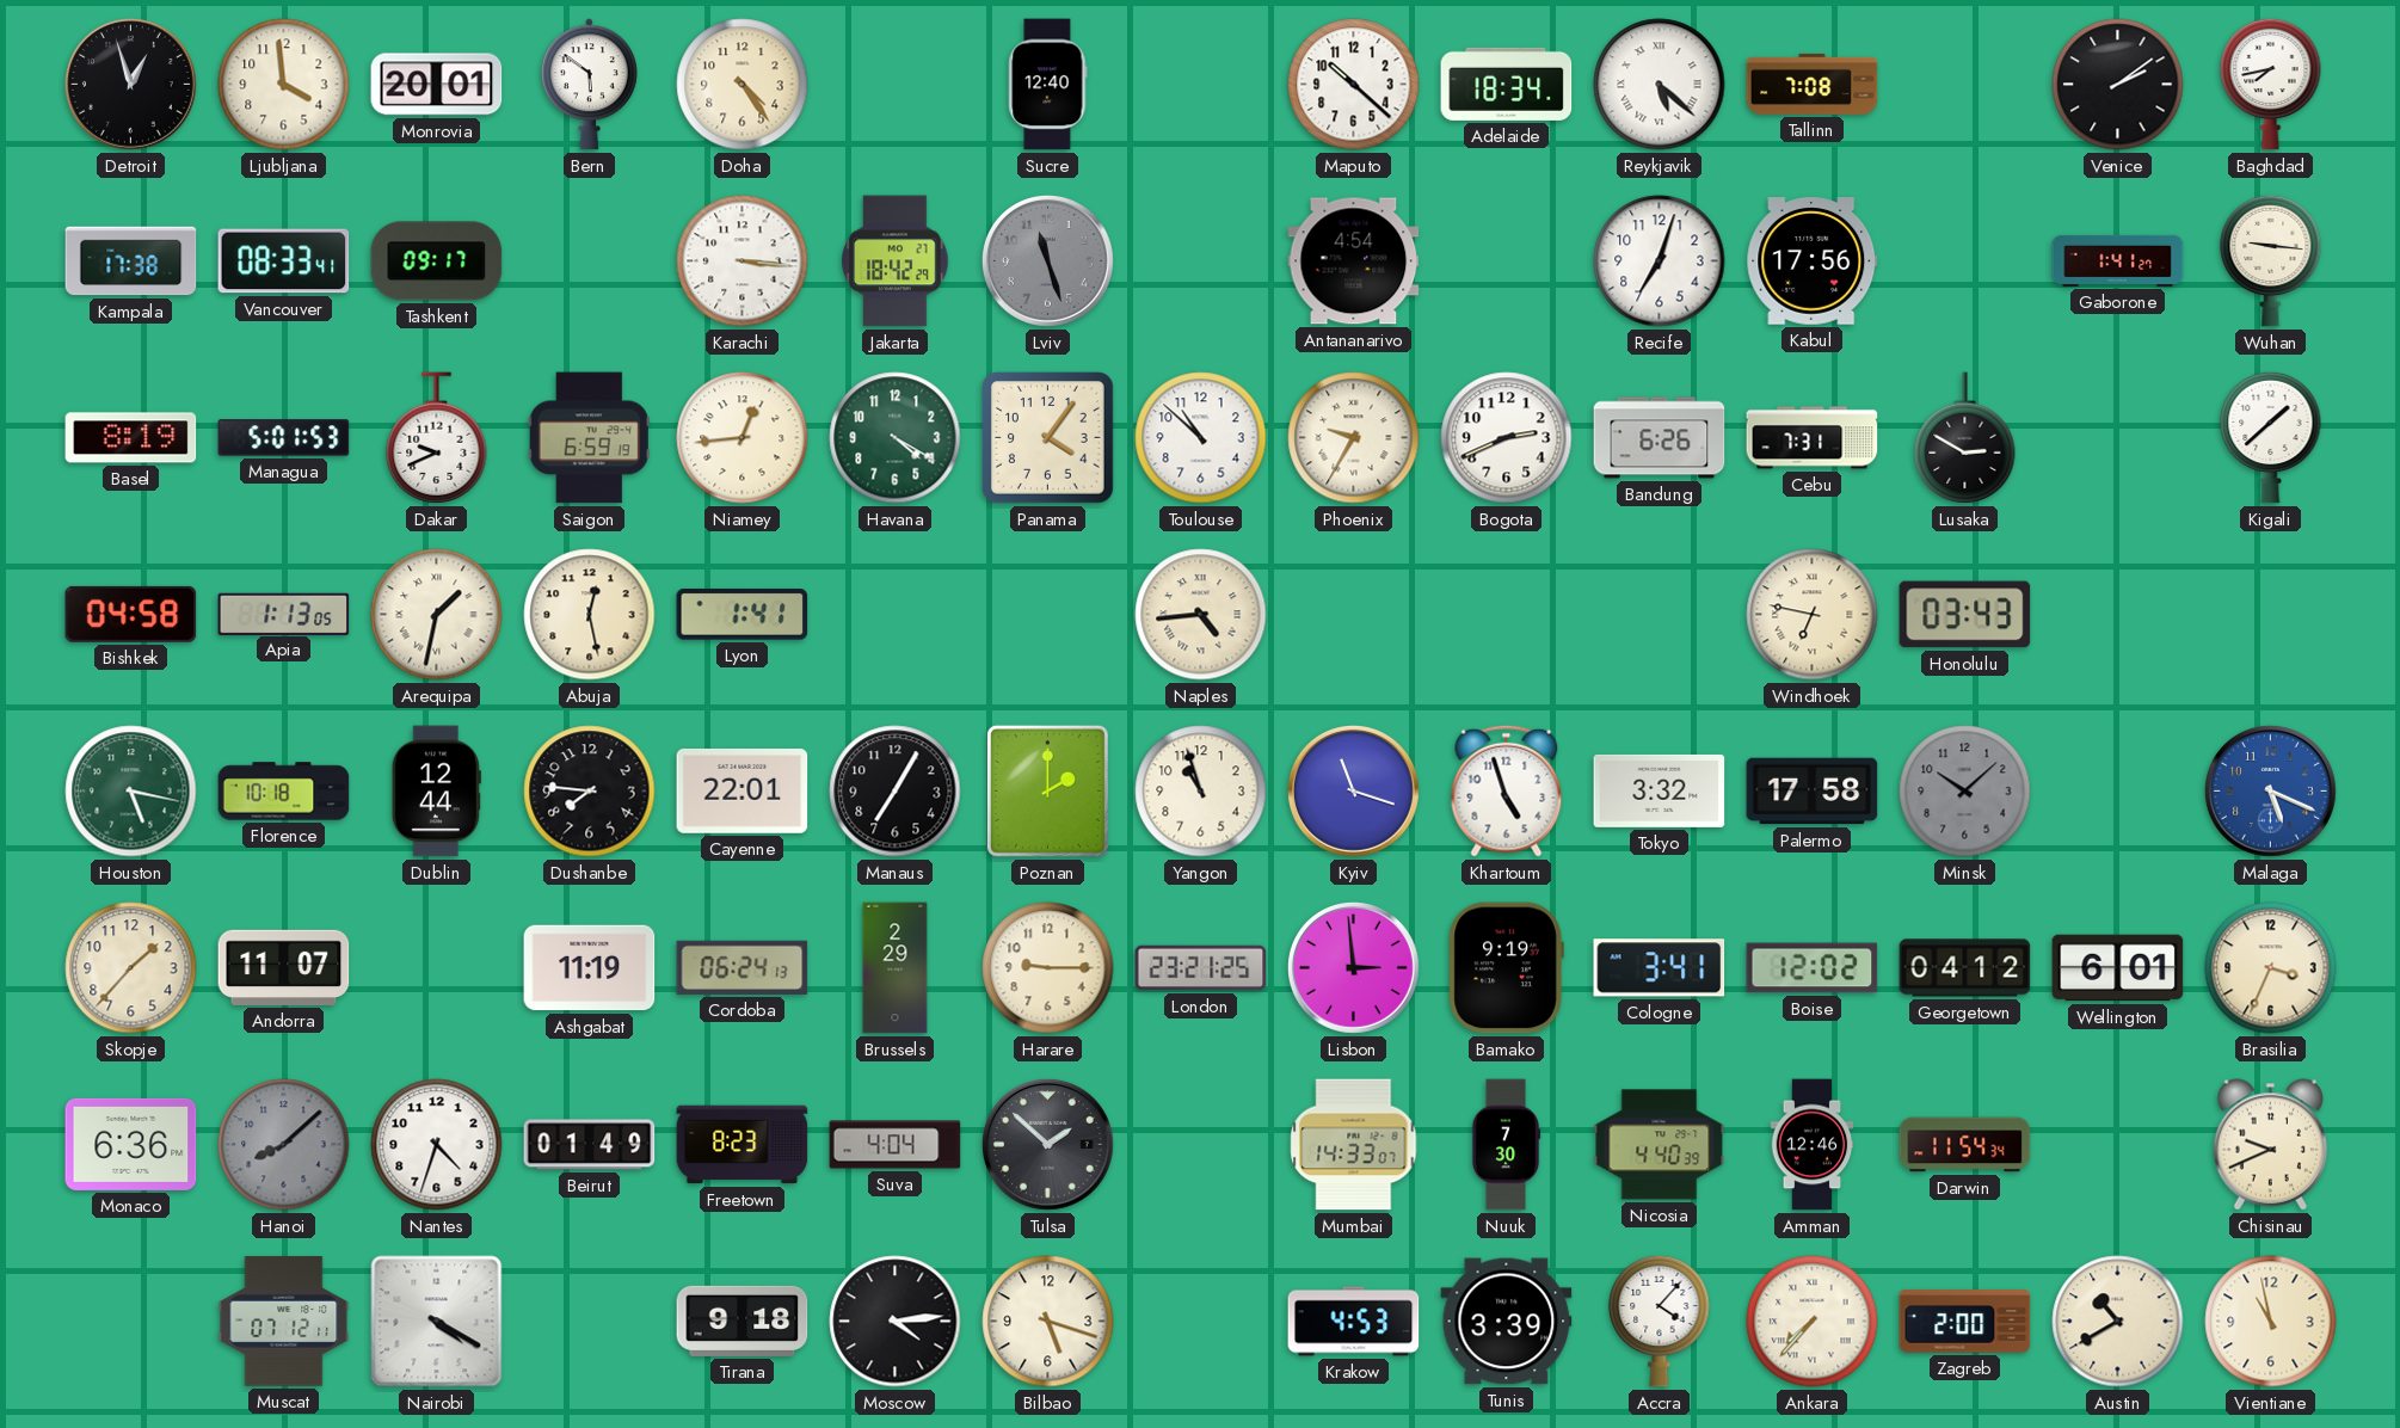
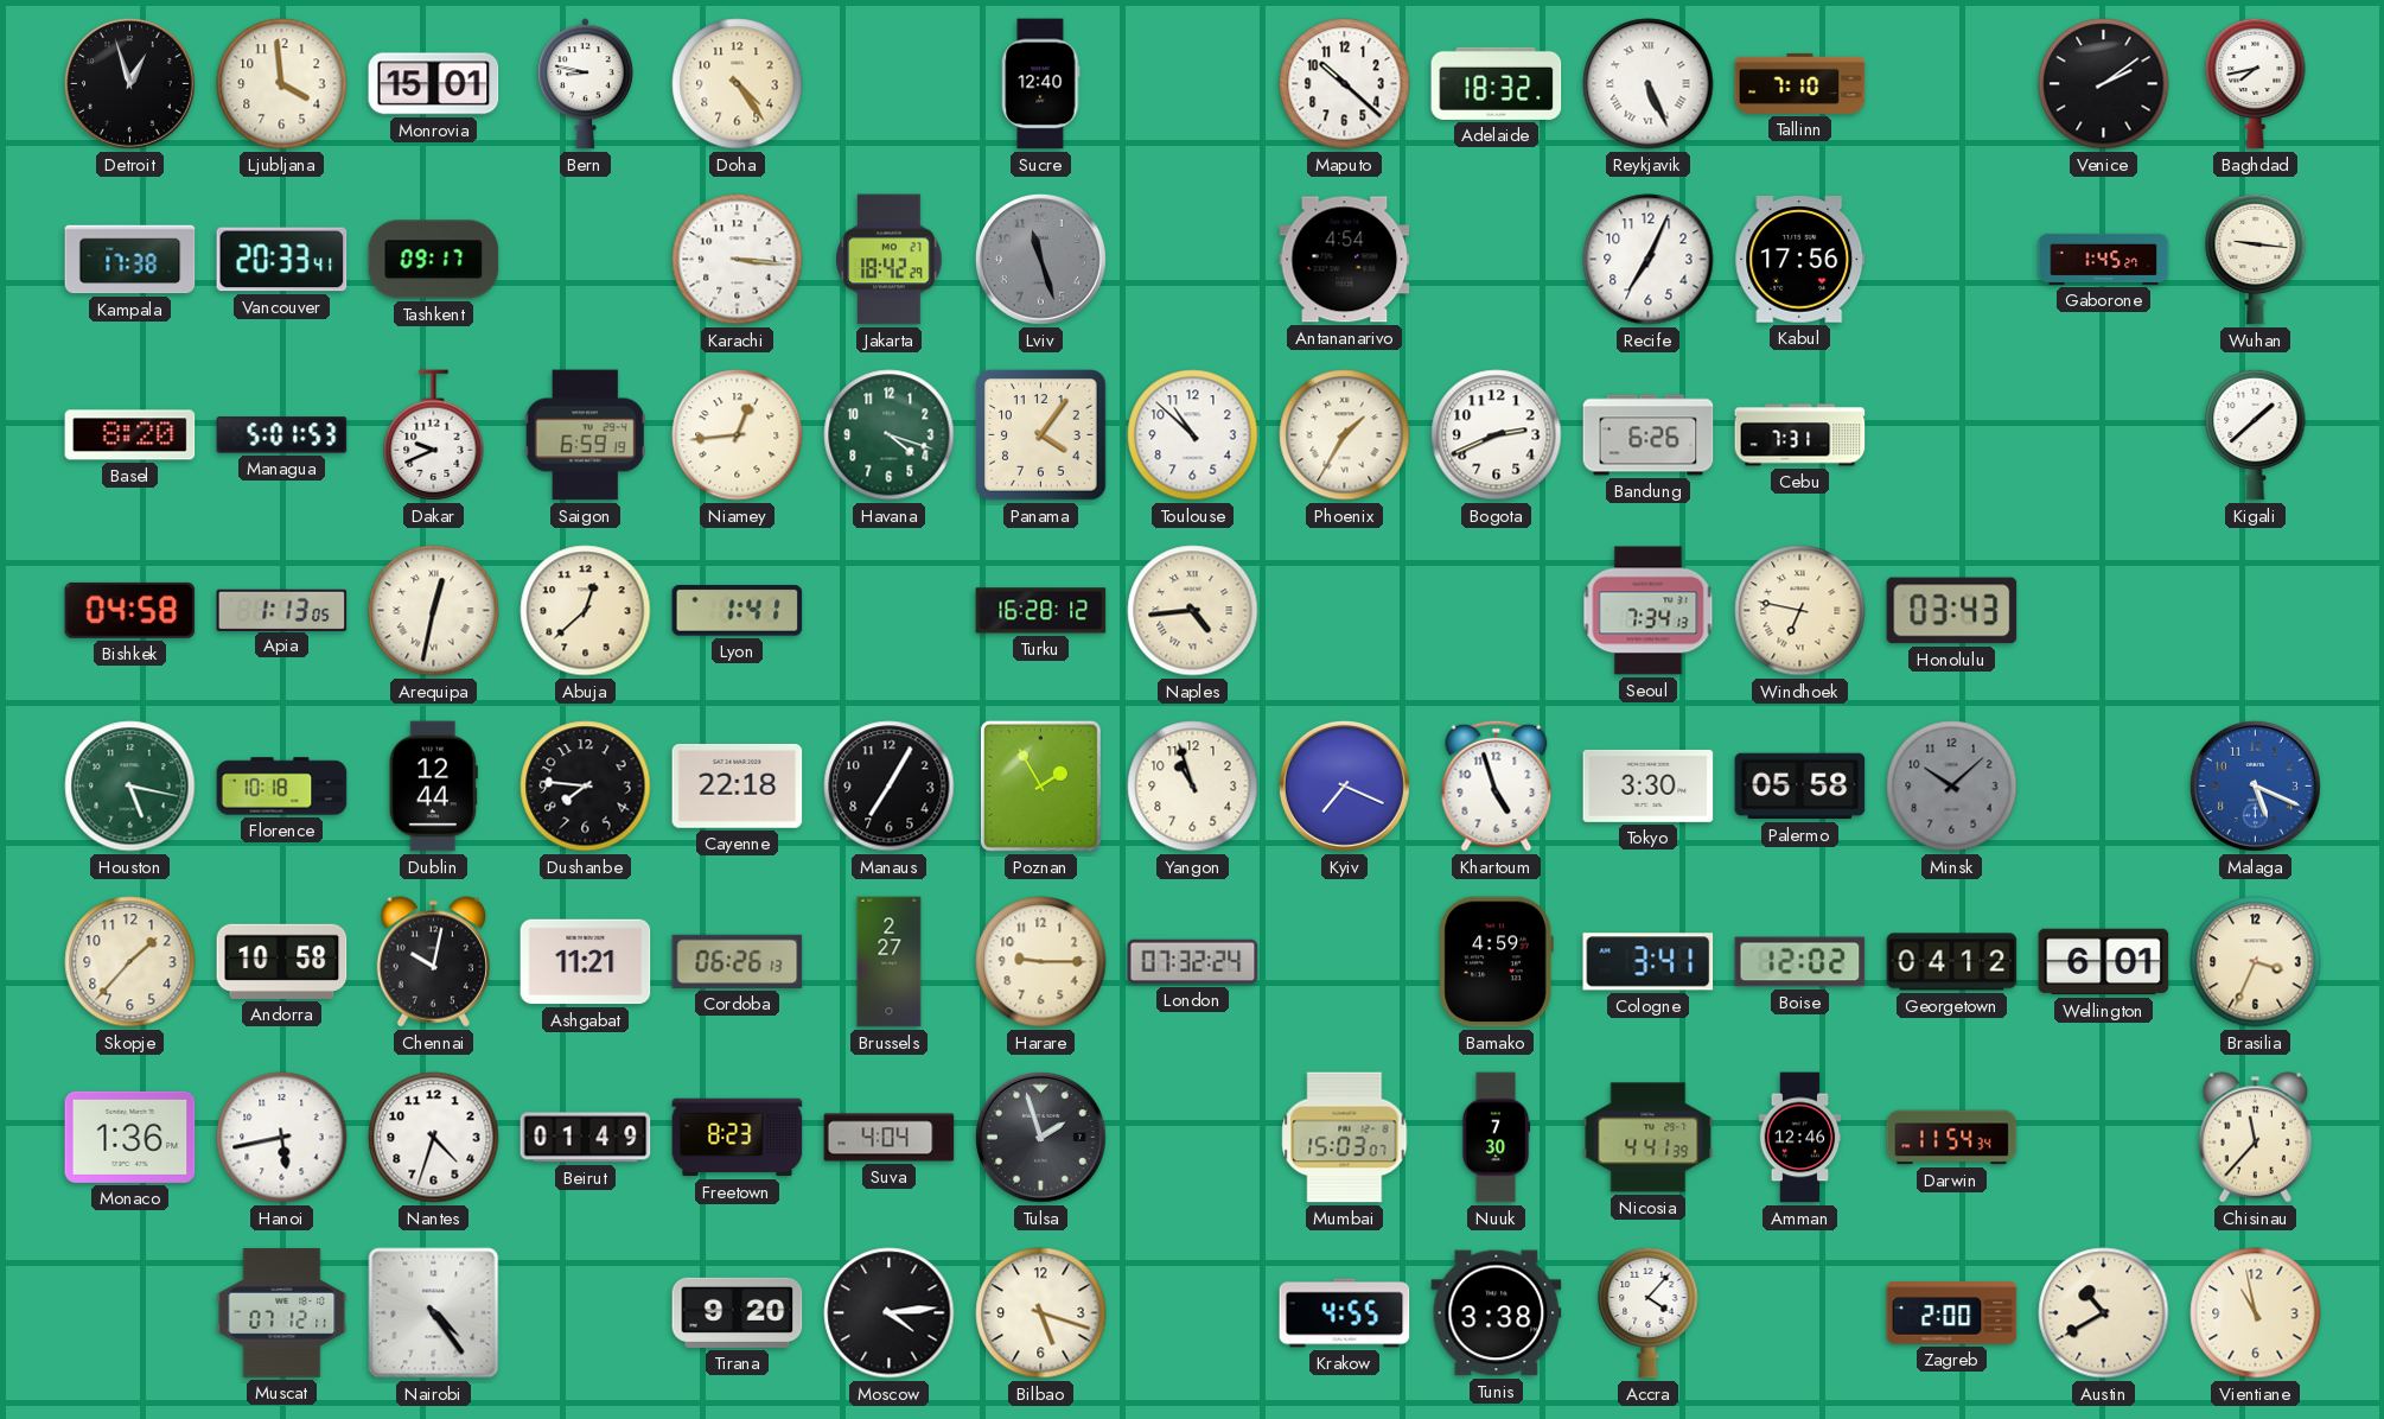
Monrovia: 20:01 -> 15:01 (434, 84)
Bern: 5:51 -> 8:47 (585, 84)
Adelaide: 18:34 -> 18:32 (1497, 83)
Reykjavik: 5:22 -> 5:26 (1649, 84)
Tallinn: 7:08 -> 7:10 (1800, 83)
Vancouver: 08:33 -> 20:33 (282, 260)
Recife: 7:03 -> 7:04 (1649, 260)
Gaborone: 1:41 -> 1:45 (2104, 259)
Basel: 8:19 -> 8:20 (130, 435)
Havana: 4:20 -> 4:18 (890, 435)
Phoenix: 9:35 -> 1:35 (1345, 435)
Lusaka: 2:50 -> none (1965, 438)
Arequipa: 1:32 -> 12:32 (434, 611)
Abuja: 12:28 -> 12:38 (586, 611)
Turku: none -> 16:28 (1041, 611)
Seoul: none -> 7:34 (1649, 611)
Cayenne: 22:01 -> 22:18 (738, 785)
Poznan: 2:00 -> 1:55 (1040, 785)
Kyiv: 11:18 -> 7:19 (1344, 785)
Tokyo: 3:32 -> 3:30 (1649, 785)
Palermo: 17:58 -> 05:58 (1800, 787)
Andorra: 11:07 -> 10:58 (282, 961)
Chennai: none -> 10:02 (433, 962)
Ashgabat: 11:19 -> 11:21 (586, 962)
Cordoba: 06:24 -> 06:26 (738, 961)
Brussels: 2:29 -> 2:27 (890, 962)
London: 23:21 -> 07:32 (1193, 962)
Lisbon: 2:59 -> none (1353, 967)
Bamako: 9:19 -> 4:59 (1496, 962)
Monaco: 6:36 -> 1:36 (130, 1137)
Hanoi: 8:08 -> 5:43 (282, 1138)
Hanoi dial: grey -> white (282, 1138)
Tulsa: 1:52 -> 1:57 (1040, 1137)
Mumbai: 14:33 -> 15:03 (1345, 1138)
Nicosia: 4:40 -> 4:41 (1649, 1138)
Chisinau: 9:41 -> 11:37 (2255, 1138)
Nairobi: 4:20 -> 4:24 (434, 1313)
Tirana: 9:18 -> 9:20 (738, 1312)
Krakow: 4:53 -> 4:55 (1345, 1313)
Tunis: 3:39 -> 3:38 (1497, 1313)
Ankara: 7:37 -> none (1813, 1322)
